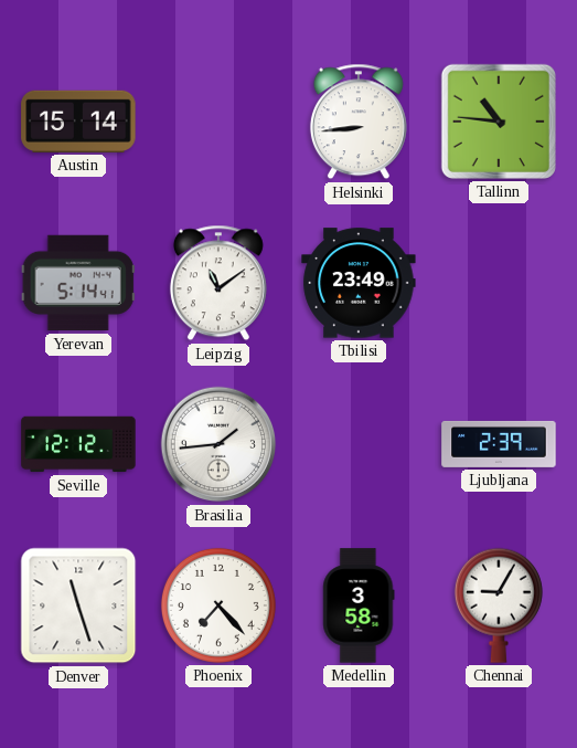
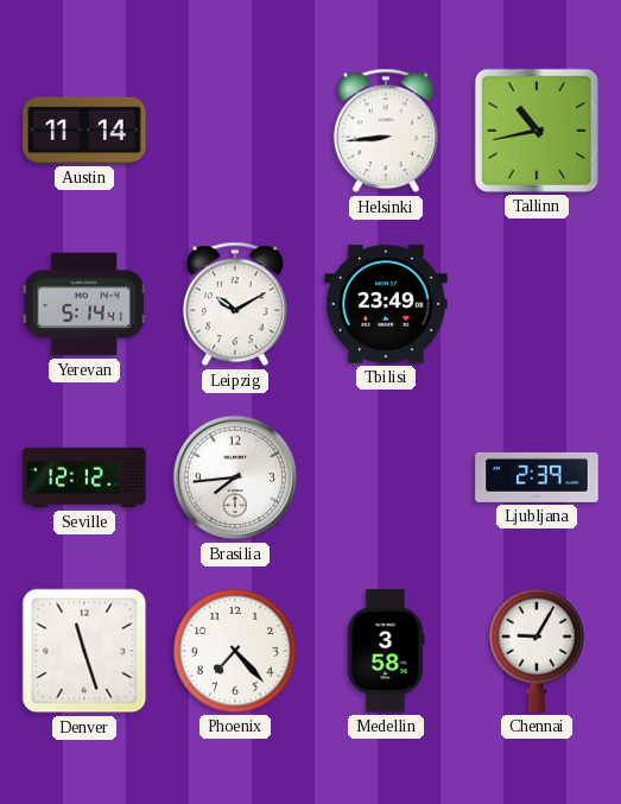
Austin: 15:14 -> 11:14 (84, 131)
Tallinn: 10:46 -> 10:43 (537, 131)
Leipzig: 11:09 -> 10:10 (235, 304)
Brasilia: 1:44 -> 7:44 (235, 477)
